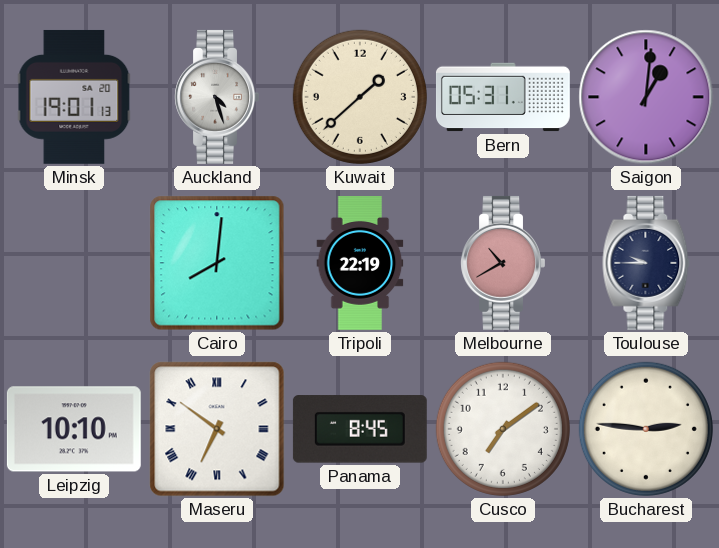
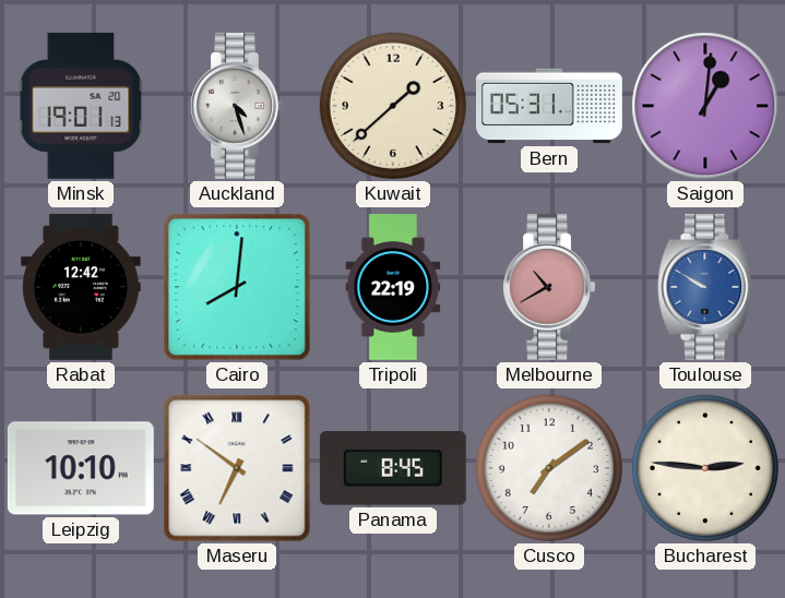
Rabat: none -> 12:42 (81, 287)
Toulouse: 9:45 -> 9:50 (705, 287)
Toulouse dial: navy -> blue (705, 287)
